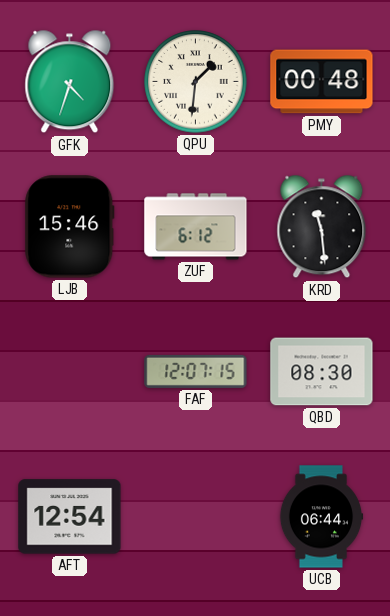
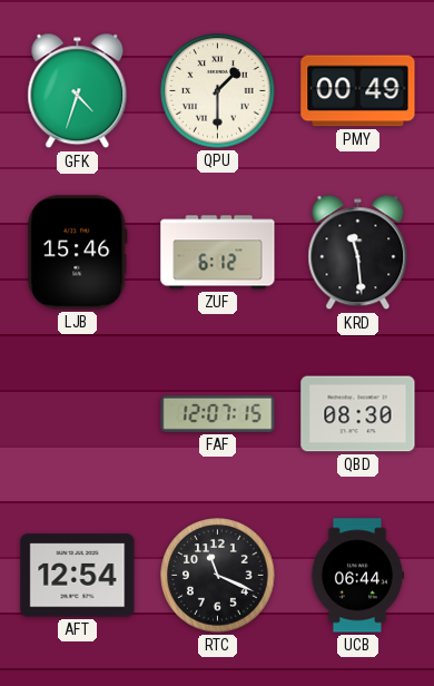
QPU: 1:31 -> 1:30 (218, 91)
PMY: 00:48 -> 00:49 (358, 91)
RTC: none -> 11:19 (218, 576)
